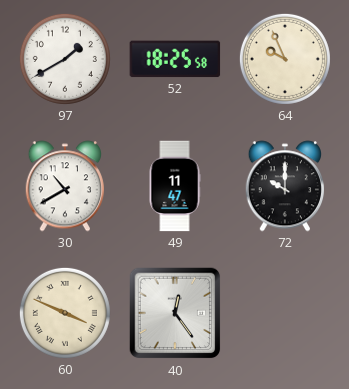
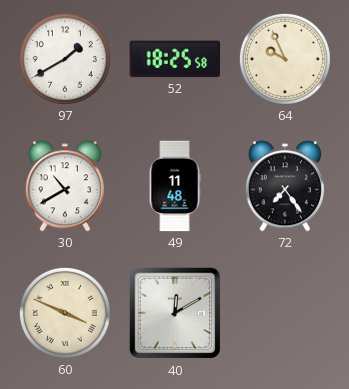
49: 11:47 -> 11:48 (175, 186)
72: 10:00 -> 7:24 (284, 186)
40: 12:24 -> 12:10 (175, 313)
